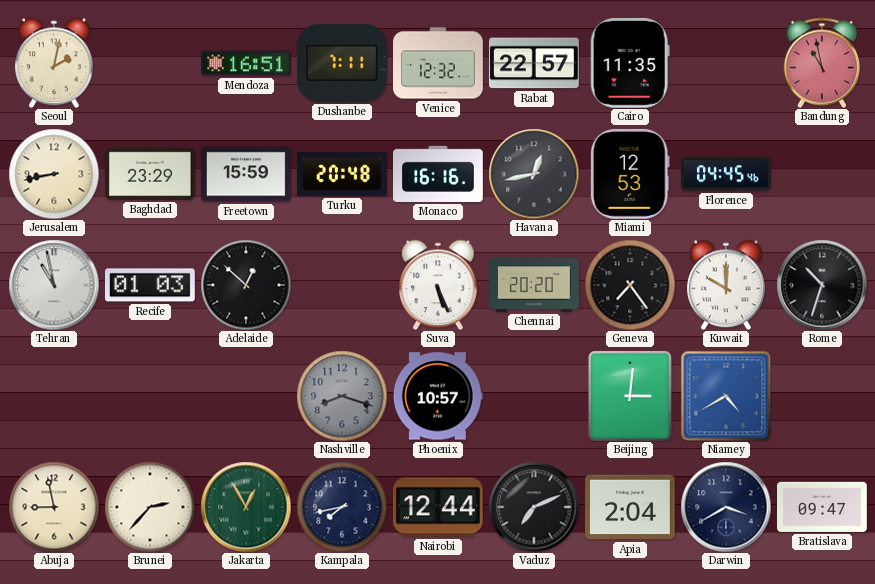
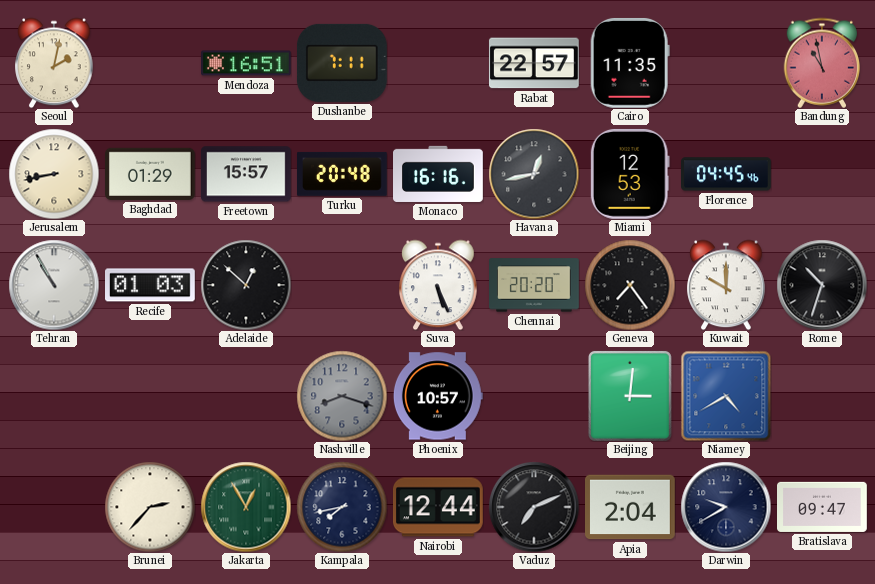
Venice: 12:32 -> none (438, 63)
Baghdad: 23:29 -> 01:29 (151, 174)
Freetown: 15:59 -> 15:57 (247, 174)
Tehran: 10:58 -> 10:55 (54, 285)
Abuja: 8:58 -> none (54, 507)
Darwin: 3:40 -> 9:40 (726, 507)
